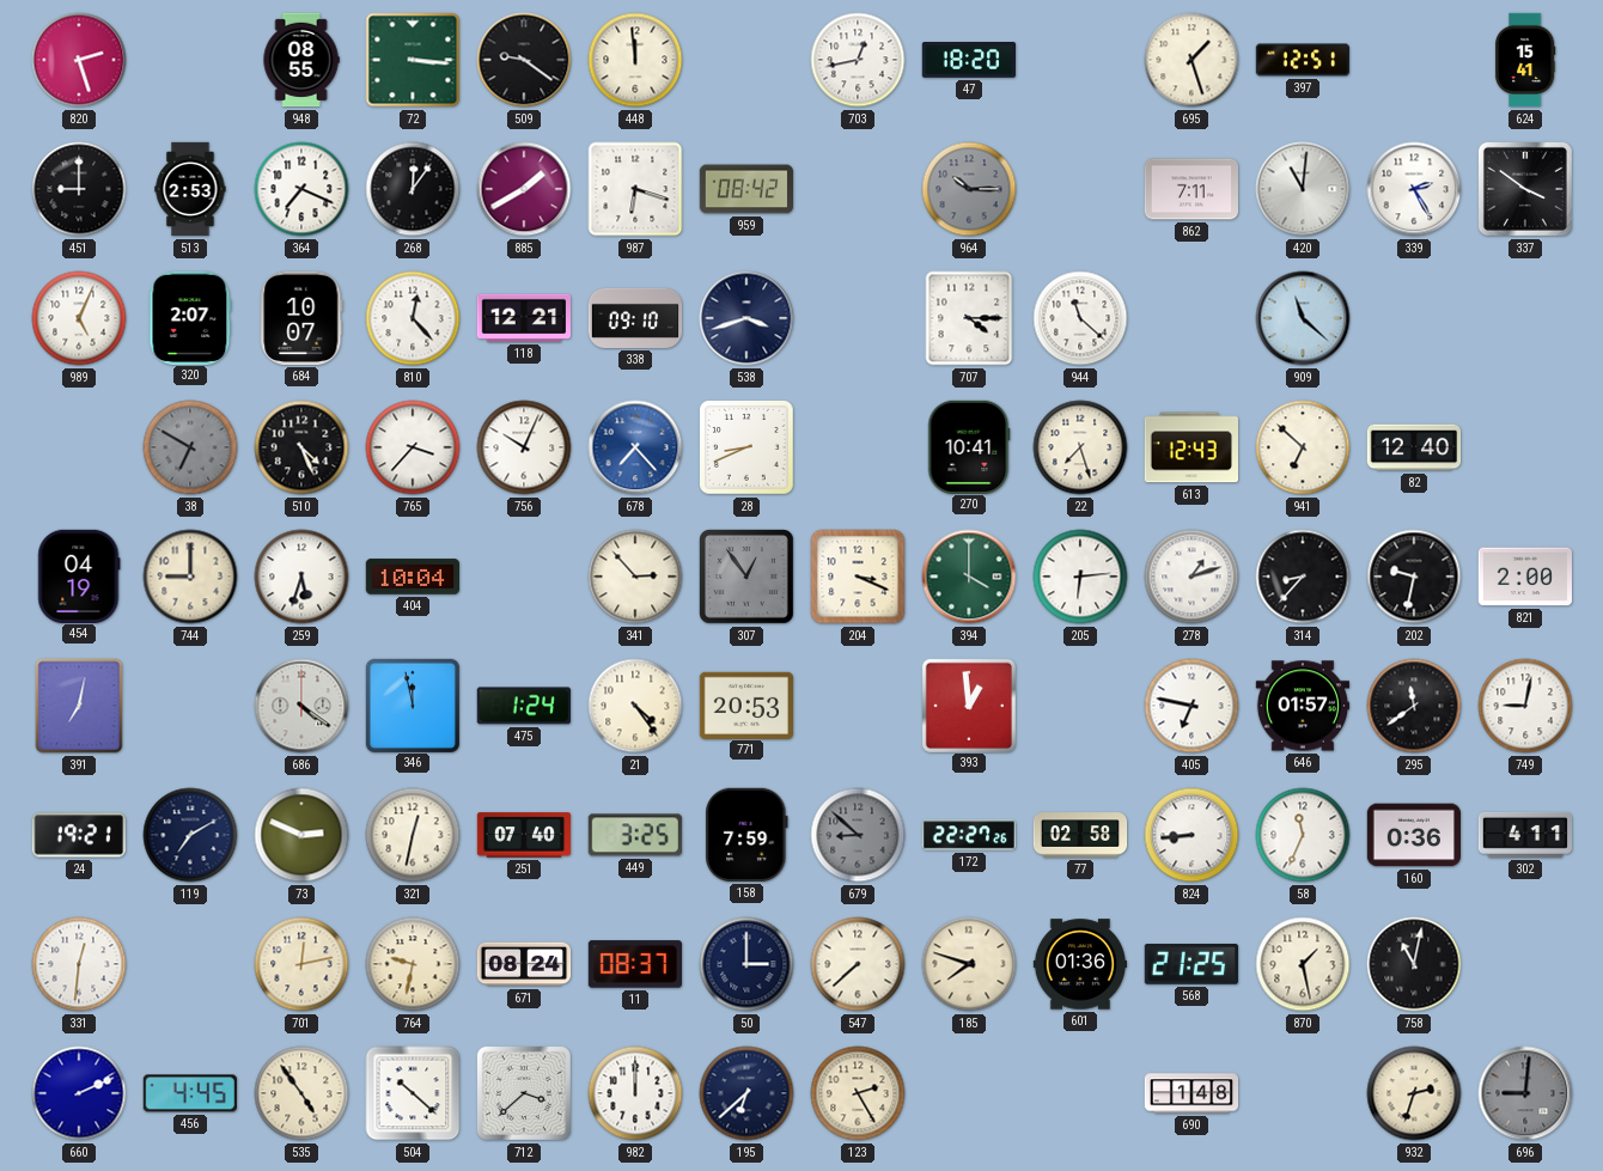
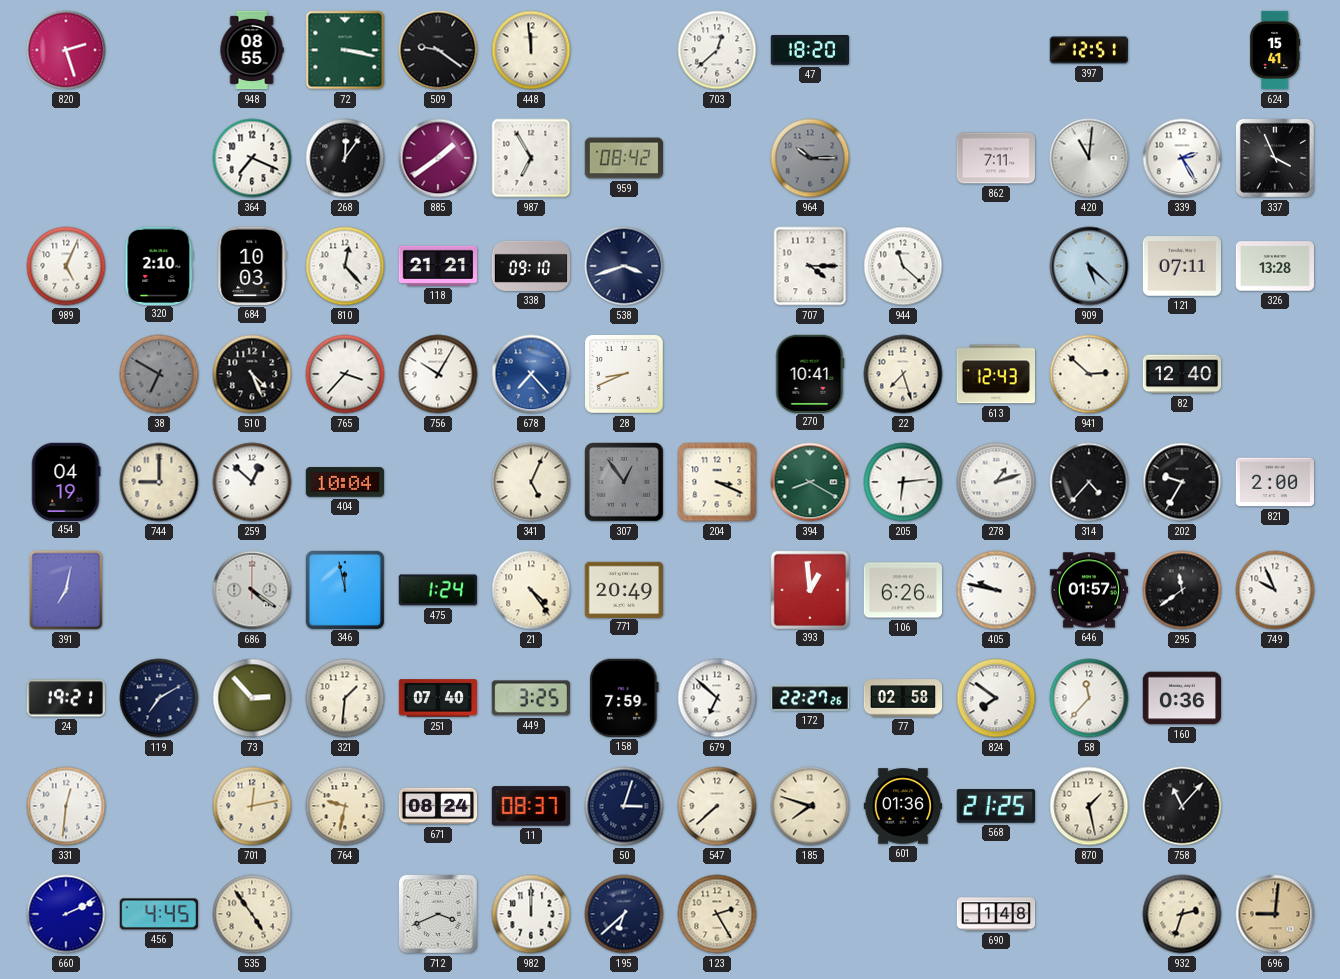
72: 3:16 -> 3:17 (345, 50)
703: 12:43 -> 12:38 (717, 50)
695: 1:27 -> none (1191, 60)
451: 9:00 -> none (79, 189)
513: 2:53 -> none (190, 189)
885: 1:40 -> 1:39 (438, 158)
987: 6:18 -> 6:55 (531, 158)
337: 3:51 -> 3:56 (1275, 158)
320: 2:07 -> 2:10 (159, 265)
684: 10:07 -> 10:03 (252, 266)
118: 12:21 -> 21:21 (437, 266)
909: 11:22 -> 5:22 (1089, 266)
121: none -> 07:11 (1181, 266)
326: none -> 13:28 (1274, 266)
756: 10:04 -> 10:05 (438, 374)
941: 6:52 -> 2:52 (1089, 374)
259: 5:33 -> 12:52 (252, 482)
341: 2:53 -> 5:04 (531, 482)
394: 4:00 -> 8:20 (810, 482)
314: 8:37 -> 4:37 (1089, 482)
202: 9:32 -> 9:35 (1182, 482)
771: 20:53 -> 20:49 (623, 589)
106: none -> 6:26 (902, 590)
405: 6:47 -> 9:47 (996, 590)
749: 9:02 -> 9:56 (1275, 590)
73: 2:49 -> 2:53 (252, 698)
321: 12:32 -> 1:31 (345, 698)
679: 8:52 -> 6:52 (717, 698)
679 dial: grey -> white (717, 698)
824: 8:44 -> 7:51 (996, 698)
58: 11:34 -> 11:37 (1089, 698)
302: 4:11 -> none (1524, 835)
50: 3:00 -> 3:03 (624, 806)
758: 11:02 -> 11:07 (1182, 806)
504: 10:22 -> none (413, 1093)
712: 3:38 -> 3:41 (438, 914)
696 dial: grey -> champagne (1275, 914)
